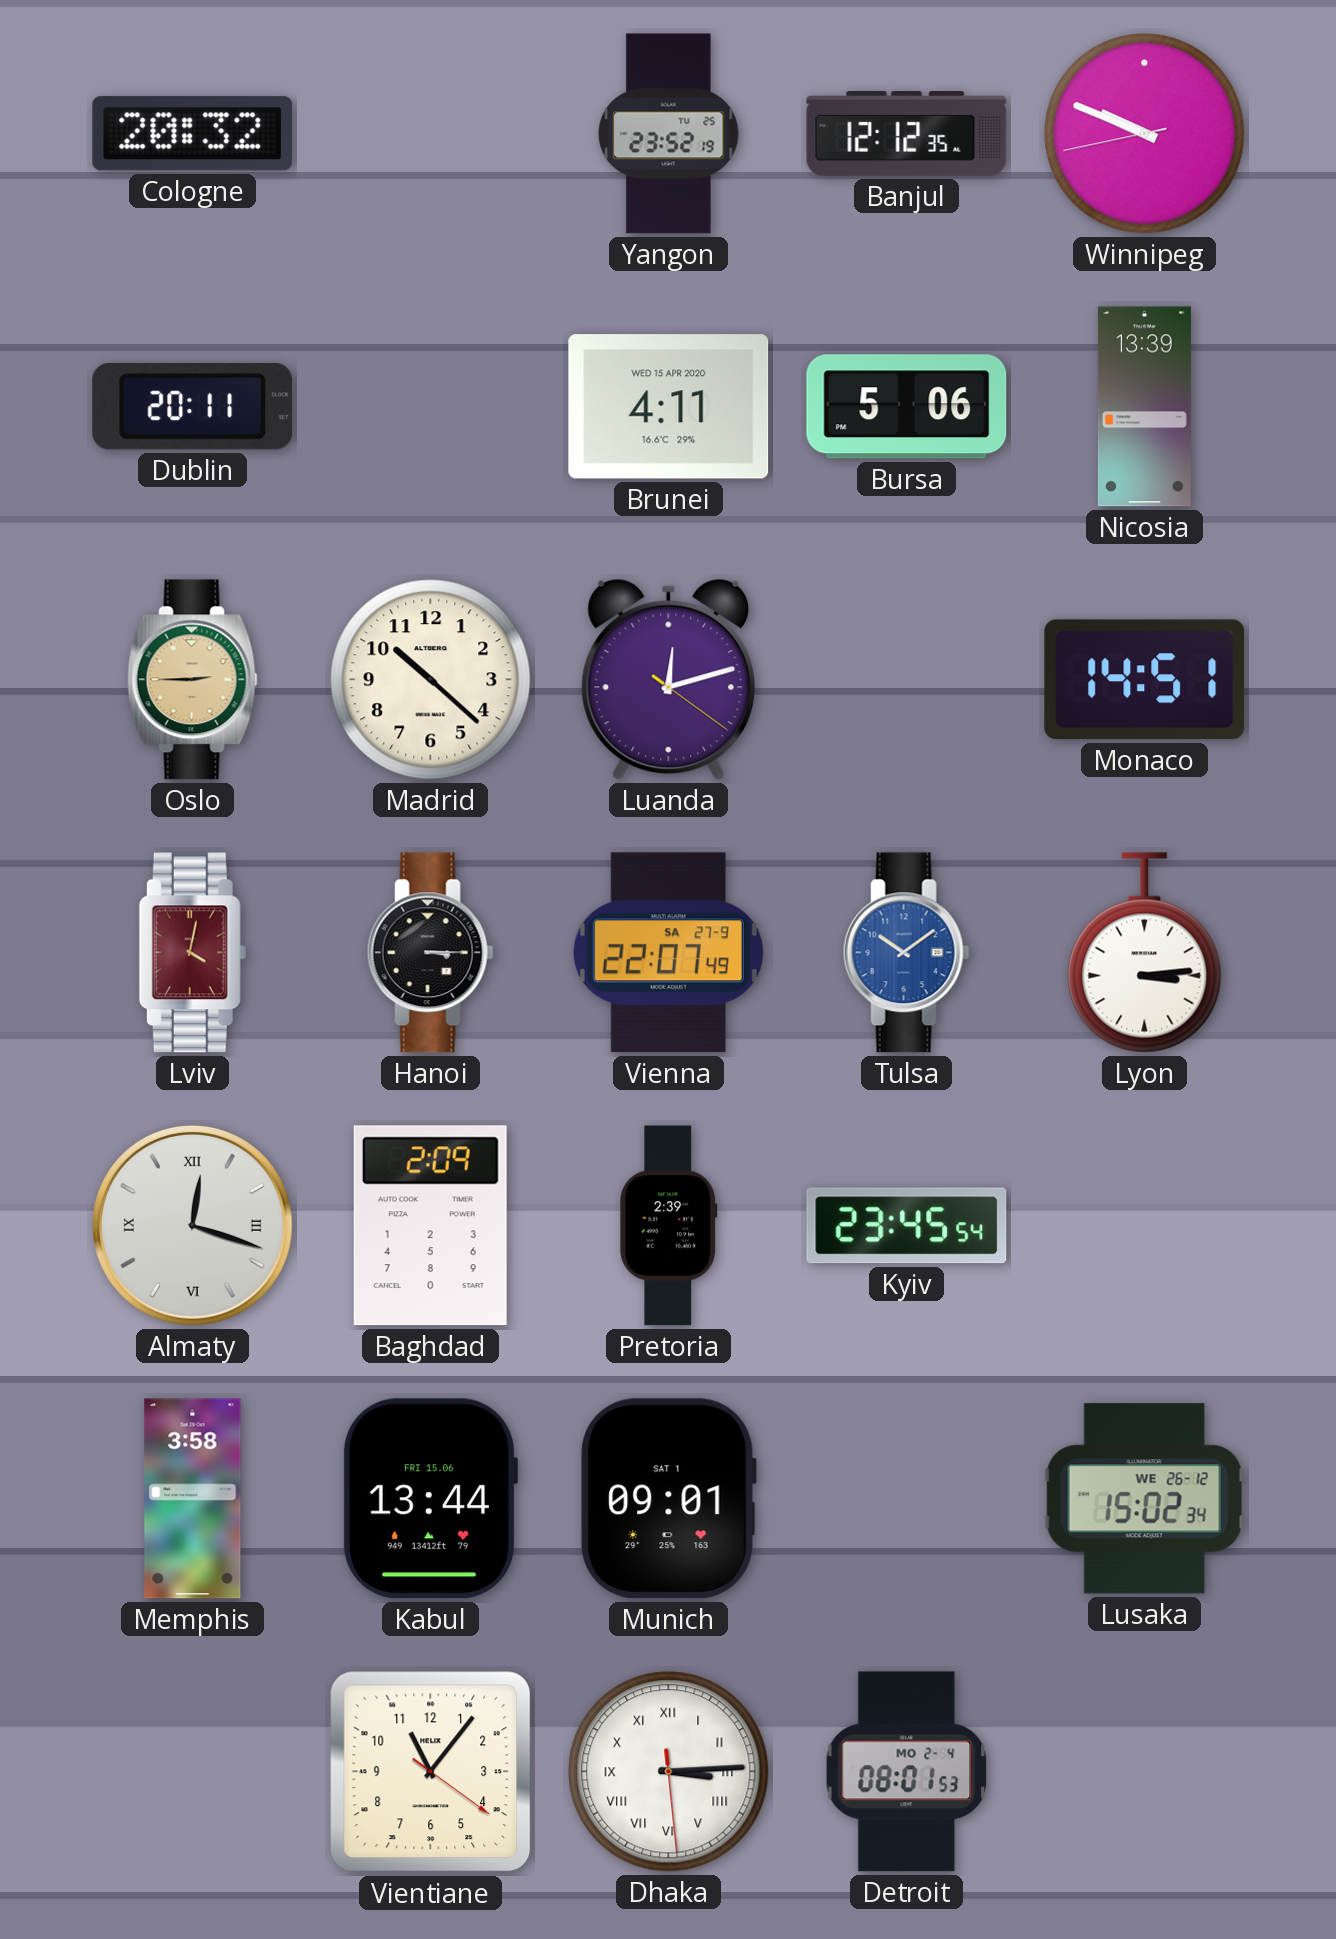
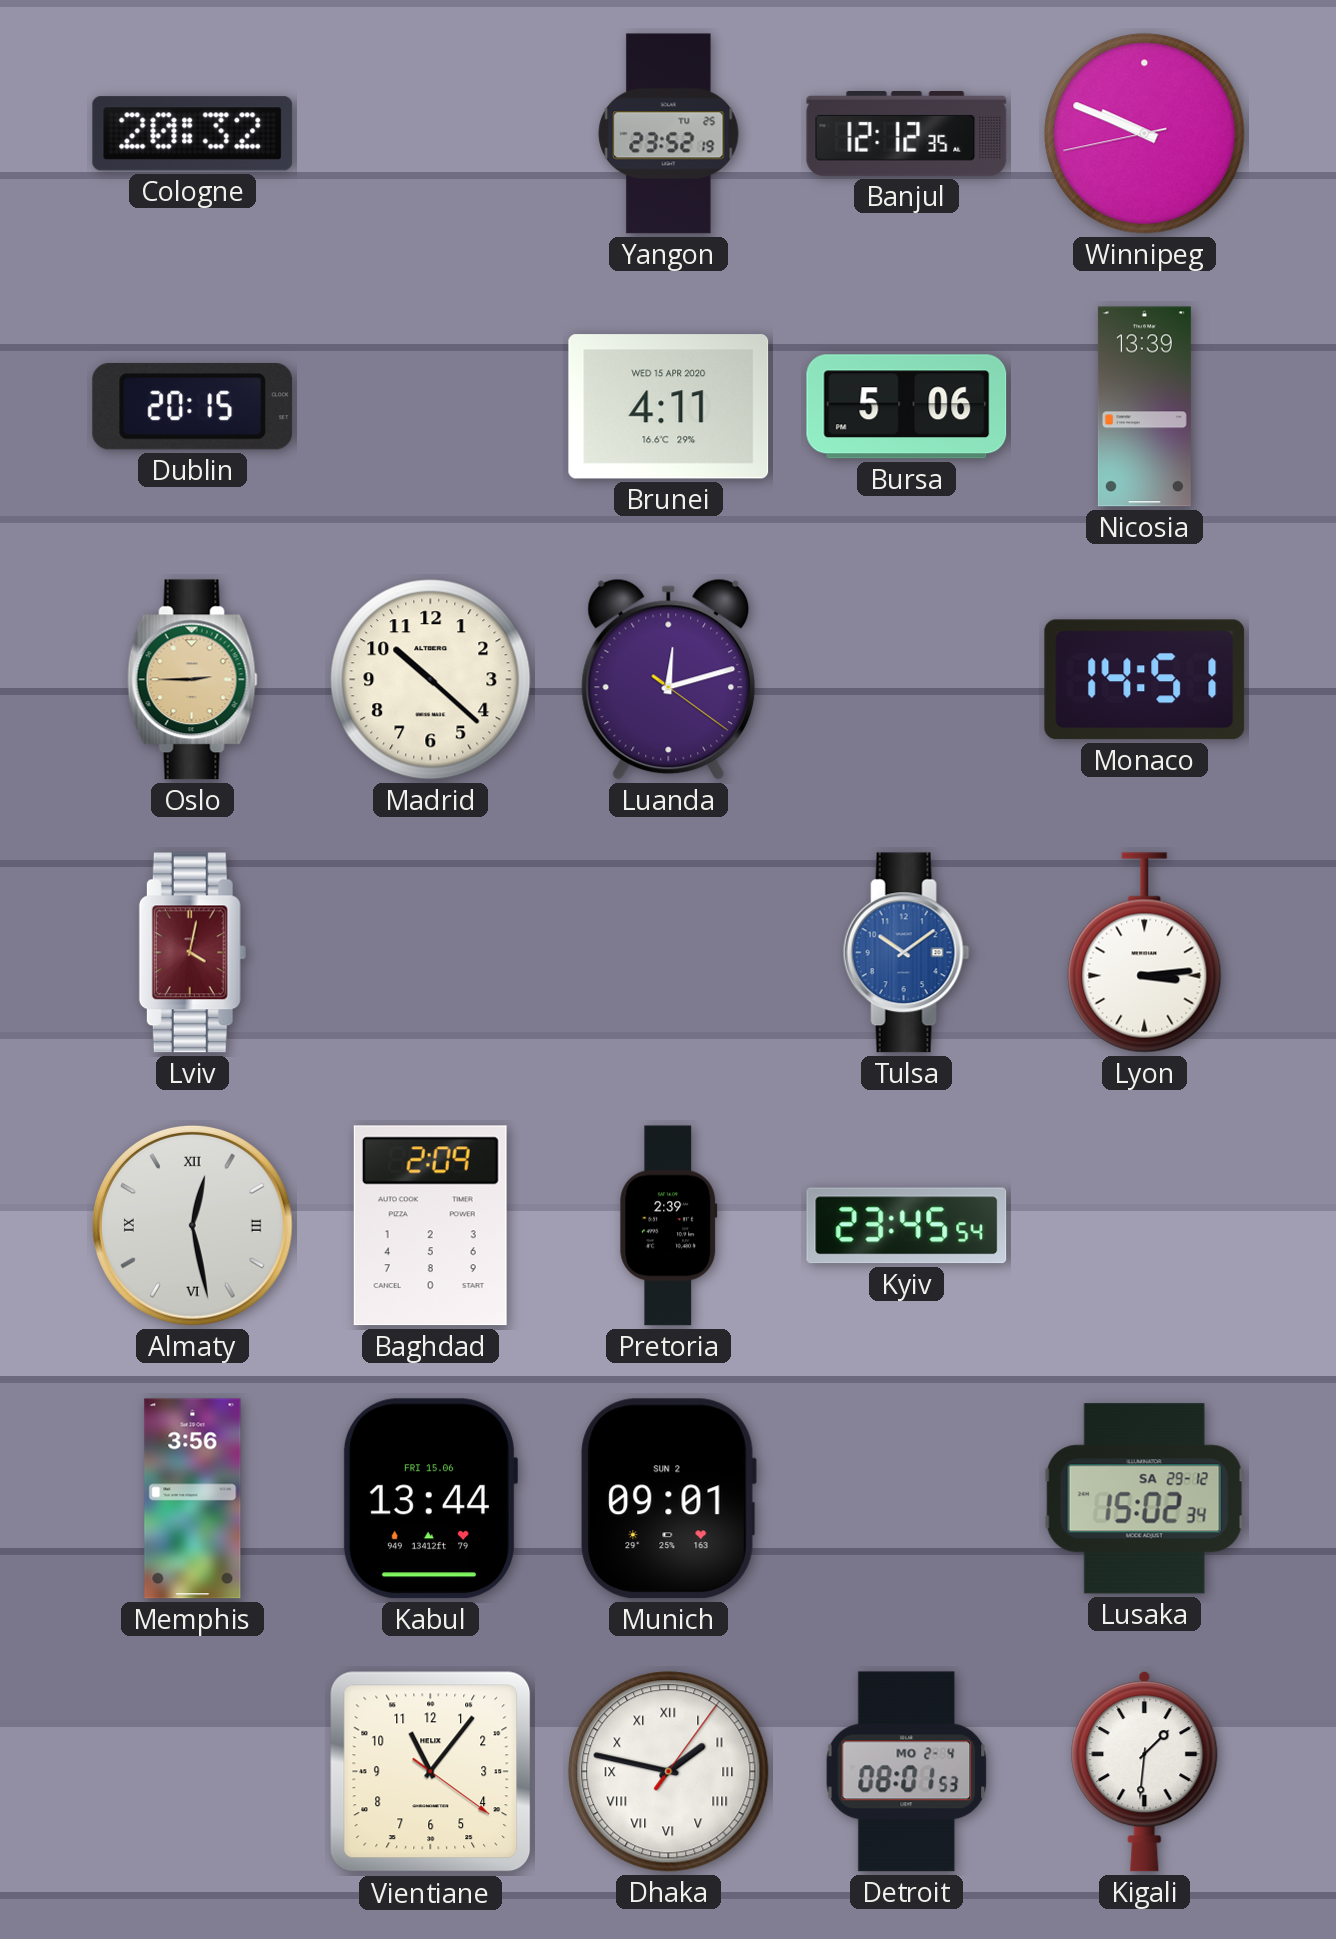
Dublin: 20:11 -> 20:15 (193, 407)
Hanoi: 3:15 -> none (430, 953)
Vienna: 22:07 -> none (668, 953)
Almaty: 12:18 -> 12:28 (192, 1225)
Memphis: 3:58 -> 3:56 (193, 1499)
Munich date: SAT 1 -> SUN 2 (668, 1499)
Lusaka date: WE 26-12 -> SA 29-12 (1144, 1499)
Dhaka: 3:14 -> 1:47 (669, 1772)
Kigali: none -> 1:31 (1145, 1772)
